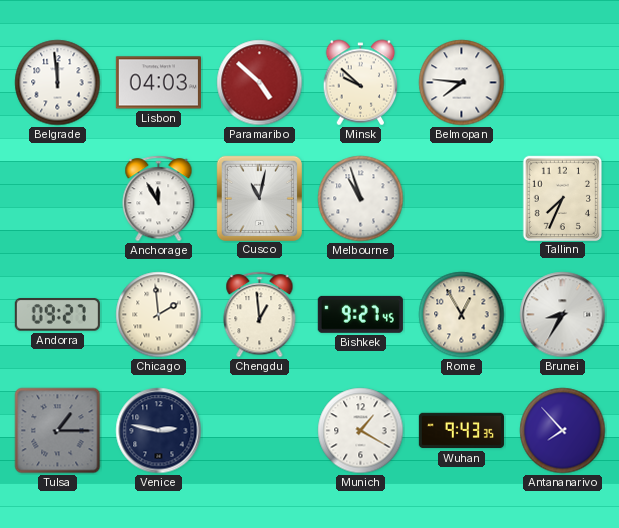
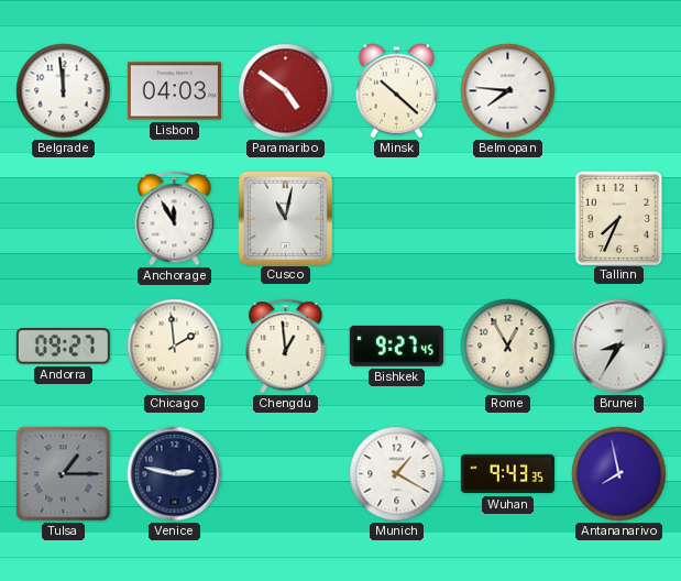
Paramaribo: 4:52 -> 4:51 (286, 91)
Minsk: 9:52 -> 10:22 (397, 91)
Melbourne: 10:57 -> none (361, 199)
Antananarivo: 7:53 -> 7:58 (619, 474)
